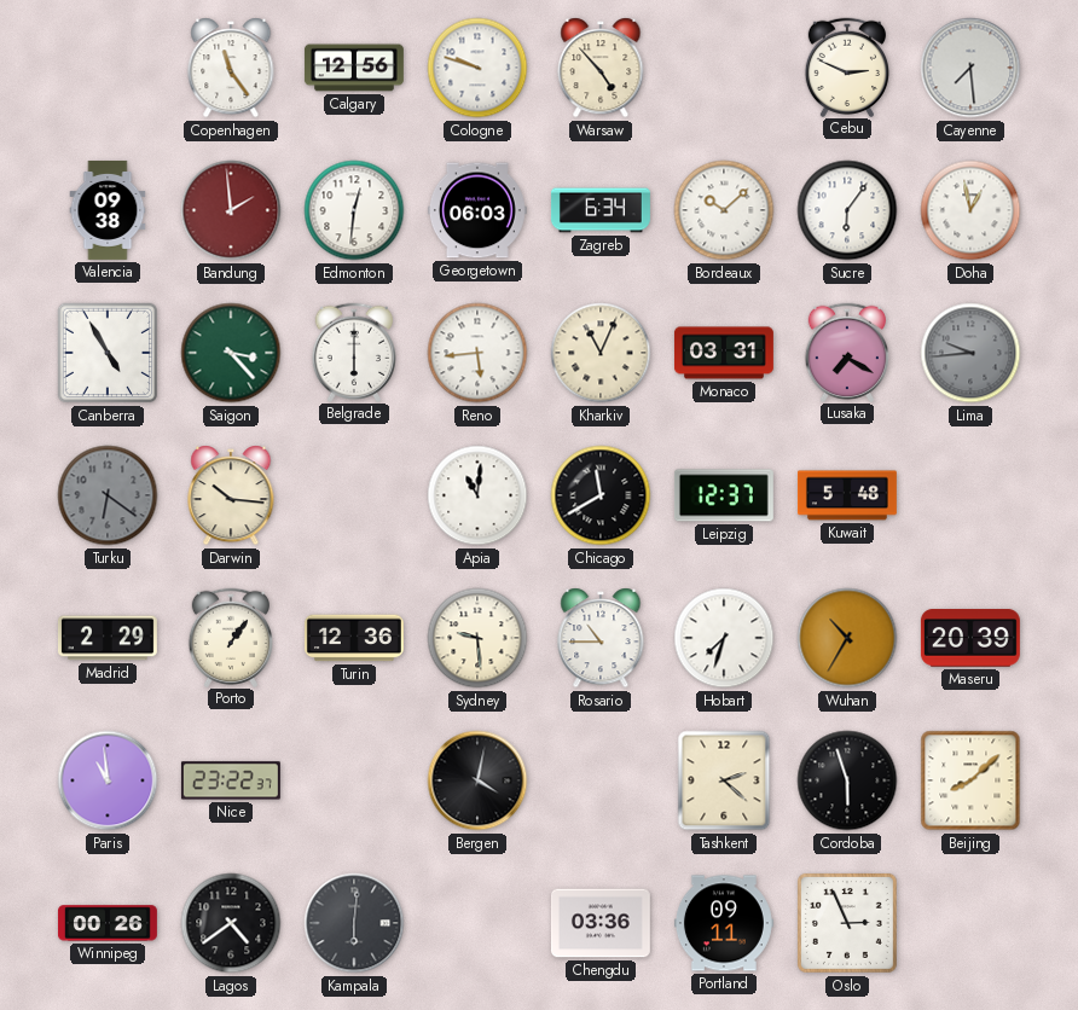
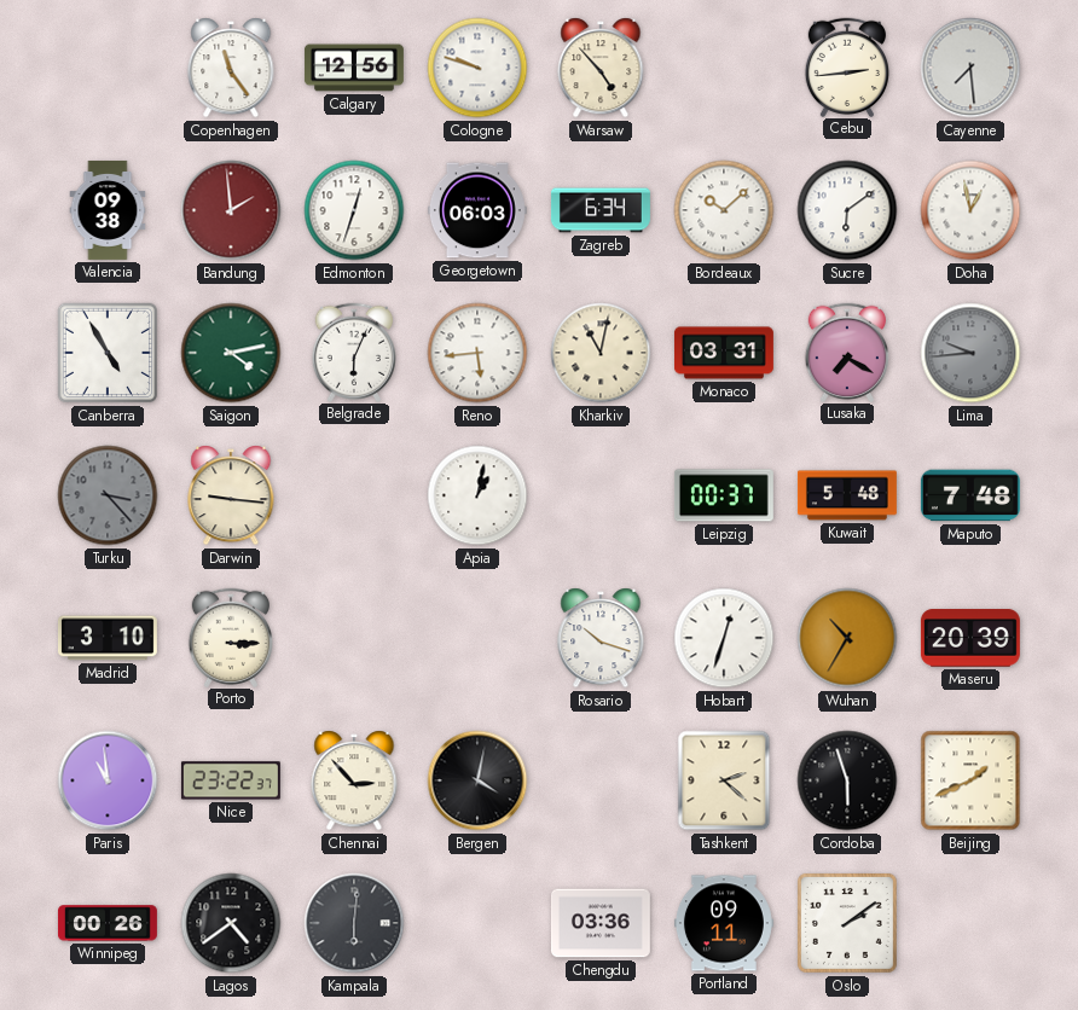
Cebu: 2:49 -> 2:44 (846, 66)
Edmonton: 12:31 -> 12:33 (354, 210)
Sucre: 6:06 -> 6:09 (847, 210)
Saigon: 3:23 -> 4:13 (231, 353)
Belgrade: 6:00 -> 6:04 (353, 352)
Kharkiv: 11:04 -> 11:02 (601, 353)
Turku: 6:21 -> 3:23 (108, 495)
Darwin: 10:16 -> 9:16 (231, 495)
Apia: 11:01 -> 1:02 (477, 495)
Chicago: 11:40 -> none (601, 495)
Leipzig: 12:37 -> 00:37 (724, 495)
Maputo: none -> 7:48 (970, 495)
Madrid: 2:29 -> 3:10 (108, 638)
Porto: 1:06 -> 3:15 (230, 637)
Turin: 12:36 -> none (354, 638)
Sydney: 9:29 -> none (477, 638)
Rosario: 10:45 -> 10:18 (601, 638)
Hobart: 7:33 -> 12:33 (724, 638)
Chennai: none -> 2:53 (354, 780)
Beijing: 8:08 -> 1:41 (970, 780)
Oslo: 2:56 -> 2:09 (847, 923)
